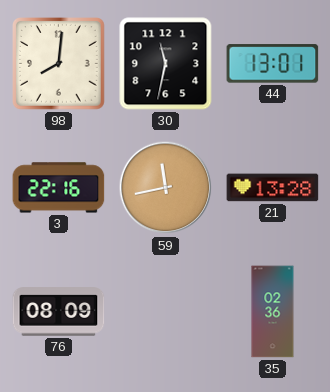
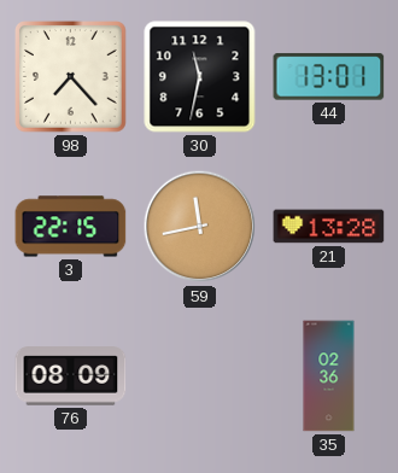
98: 8:01 -> 7:23 (71, 77)
3: 22:16 -> 22:15 (71, 227)
